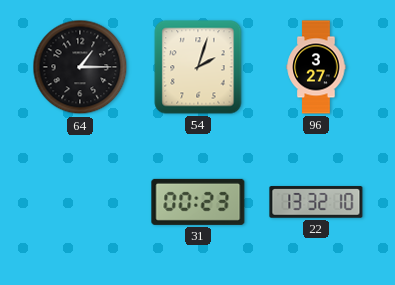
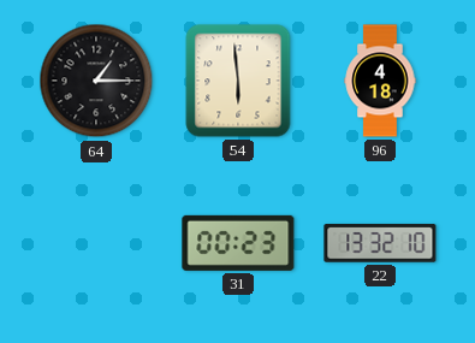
54: 2:03 -> 5:59 (238, 81)
96: 3:27 -> 4:18 (380, 81)
